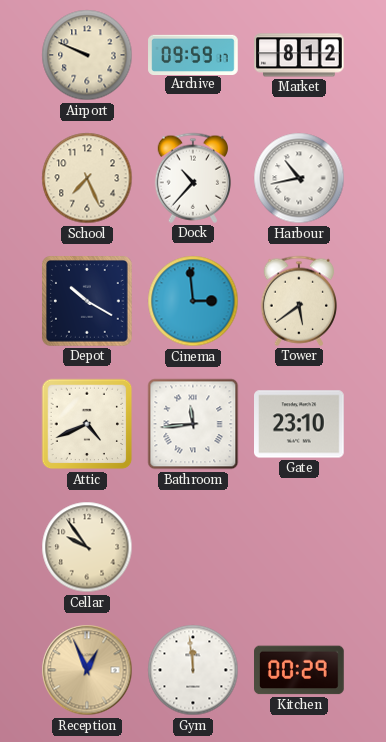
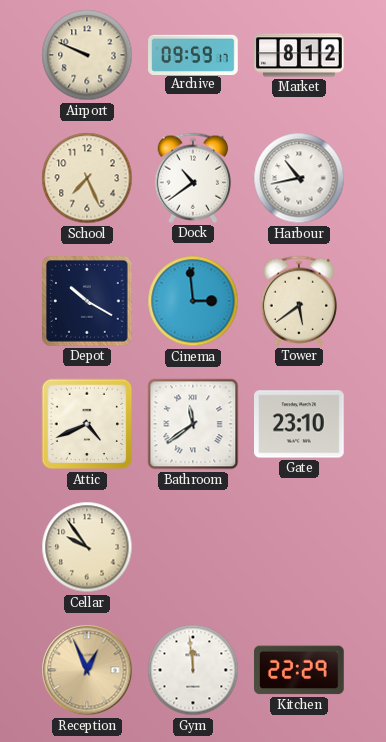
Dock: 10:37 -> 10:39 (192, 178)
Bathroom: 11:44 -> 11:39 (193, 424)
Kitchen: 00:29 -> 22:29 (300, 670)
